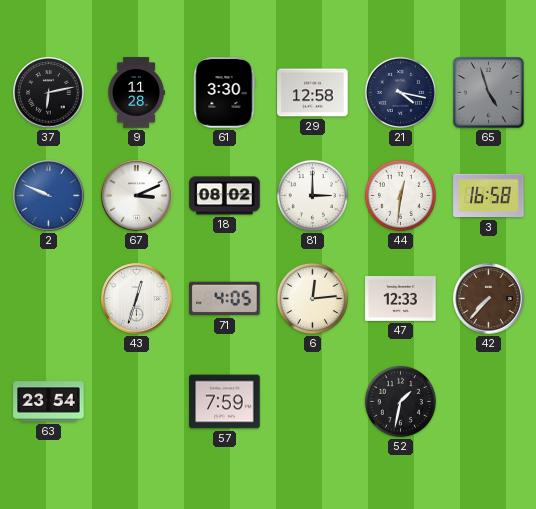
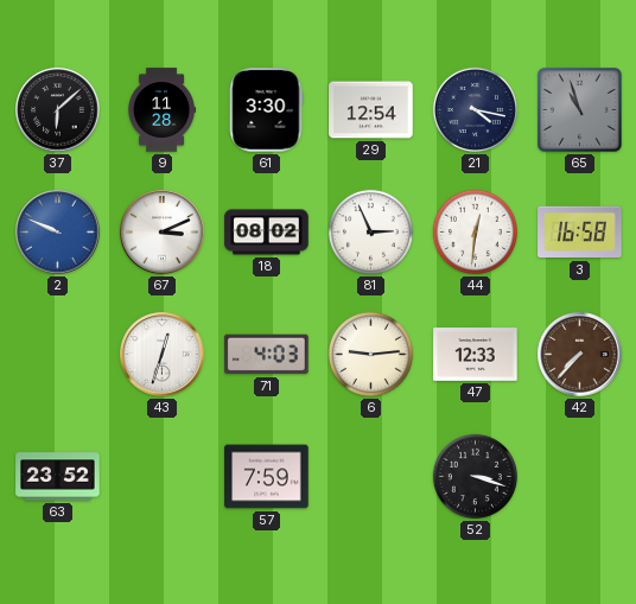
37: 6:13 -> 6:08 (58, 110)
29: 12:58 -> 12:54 (371, 110)
65: 4:57 -> 10:57 (580, 110)
81: 3:00 -> 2:56 (370, 231)
71: 4:05 -> 4:03 (267, 355)
6: 12:14 -> 9:14 (370, 354)
63: 23:54 -> 23:52 (58, 477)
52: 1:32 -> 3:18 (475, 476)
